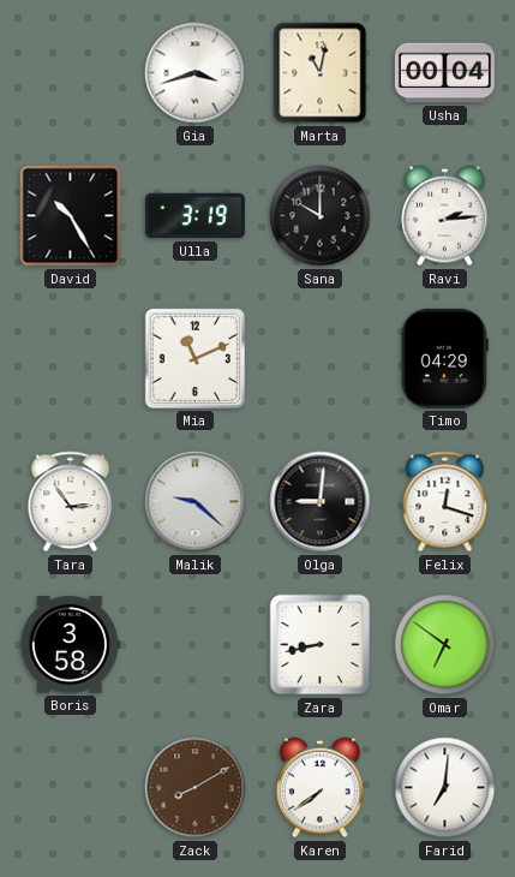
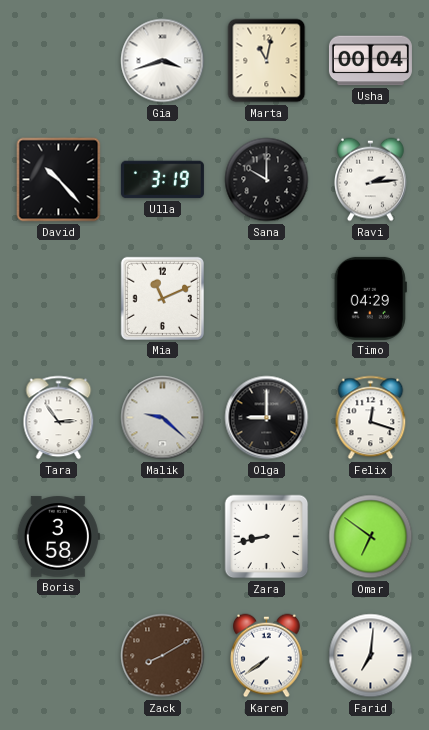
David: 10:25 -> 10:23 (59, 180)
Olga: 9:01 -> 9:00 (267, 418)
